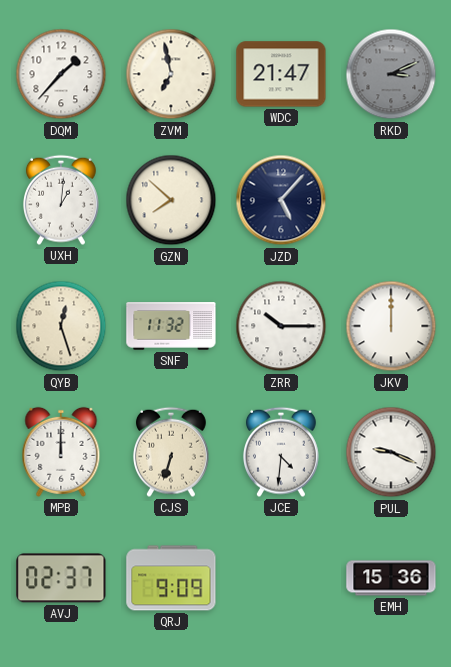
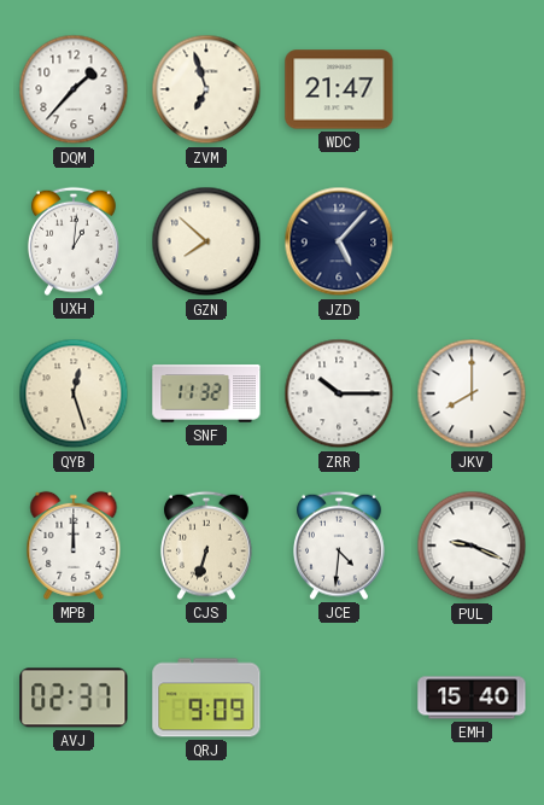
ZVM: 6:58 -> 6:57 (206, 89)
RKD: 3:11 -> none (391, 74)
JKV: 12:00 -> 8:00 (472, 393)
EMH: 15:36 -> 15:40 (472, 698)
